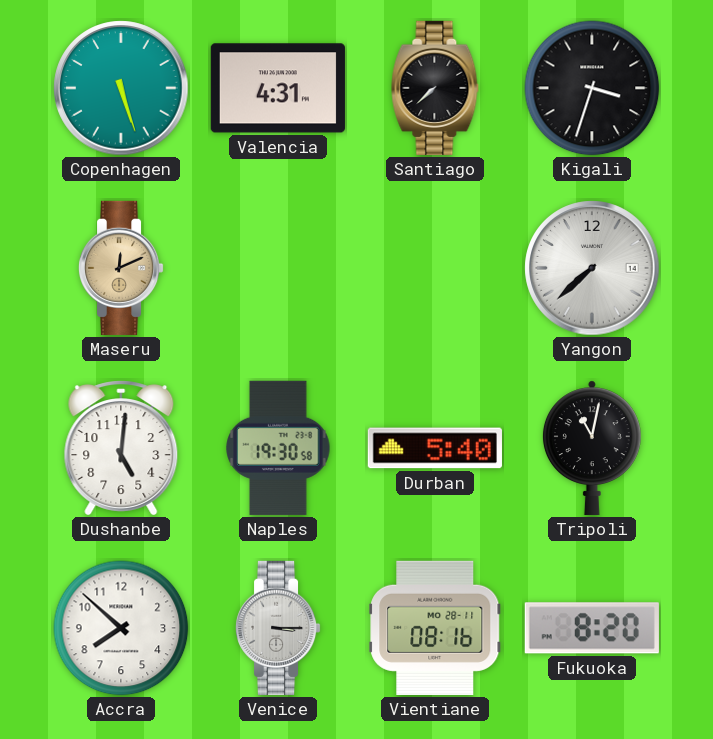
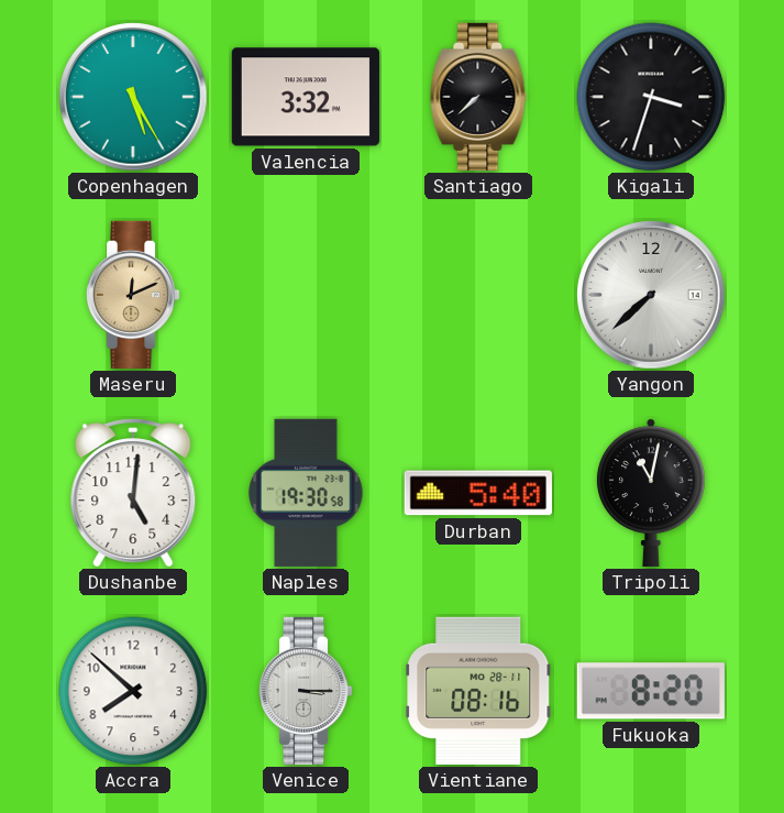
Copenhagen: 5:27 -> 5:25 (133, 97)
Valencia: 4:31 -> 3:32 (306, 97)
